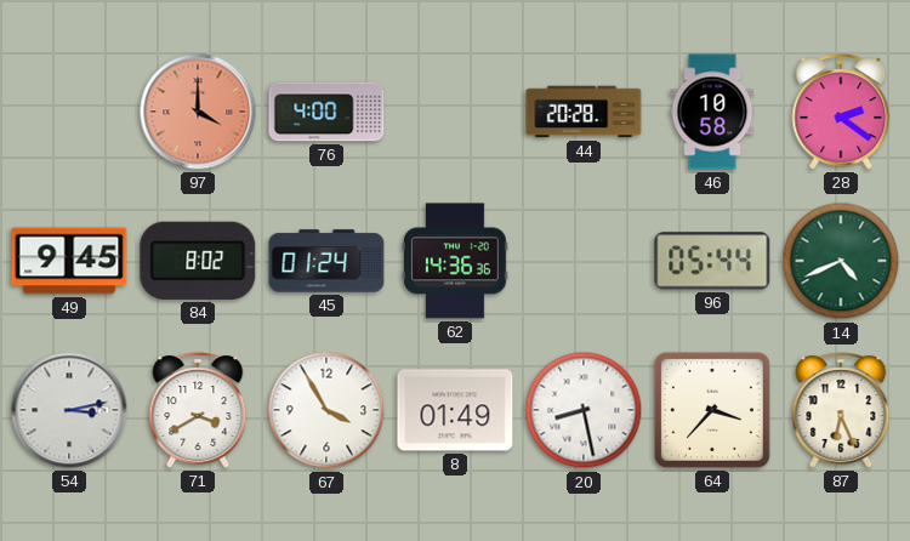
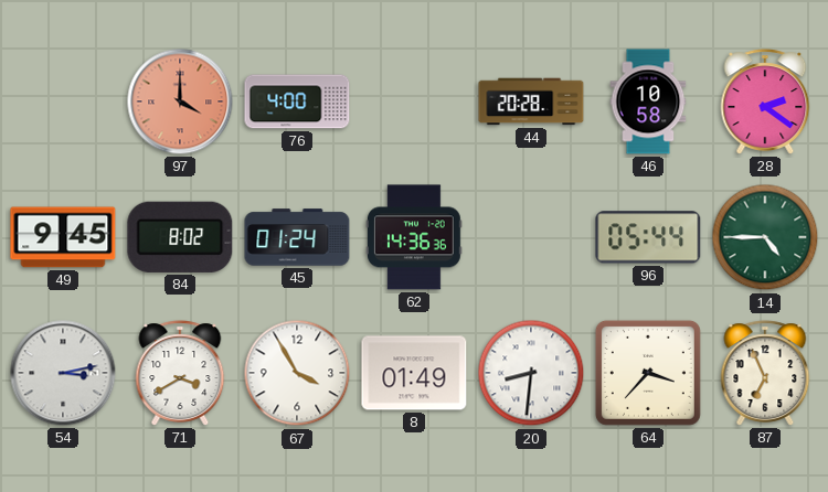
14: 4:41 -> 4:45 (765, 237)
20: 8:28 -> 8:31 (531, 373)
87: 6:26 -> 6:56 (765, 373)
